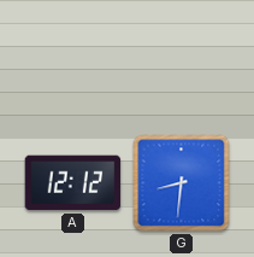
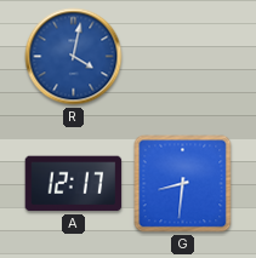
R: none -> 4:02 (74, 57)
A: 12:12 -> 12:17 (74, 184)
